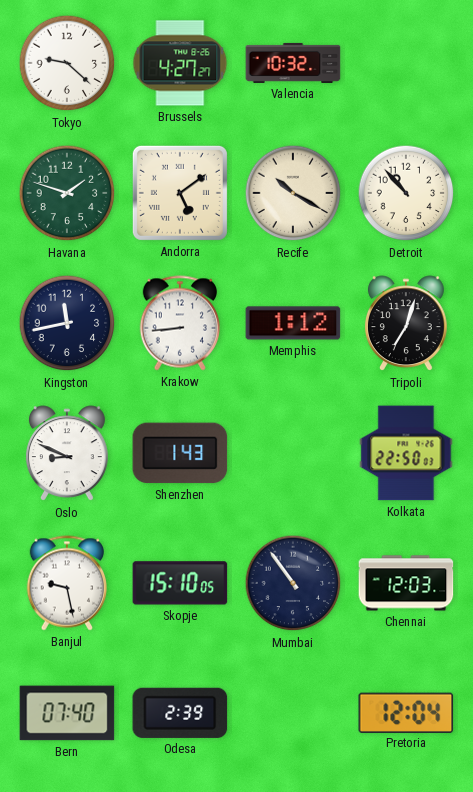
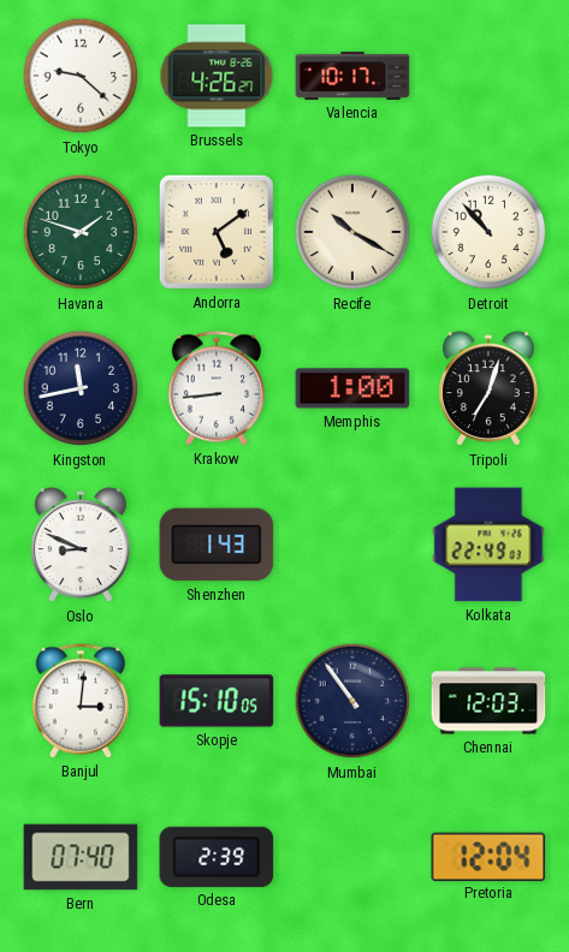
Brussels: 4:27 -> 4:26 (217, 76)
Valencia: 10:32 -> 10:17 (352, 76)
Memphis: 1:12 -> 1:00 (352, 388)
Kolkata: 22:50 -> 22:49 (488, 545)
Banjul: 9:28 -> 3:01 (79, 701)
